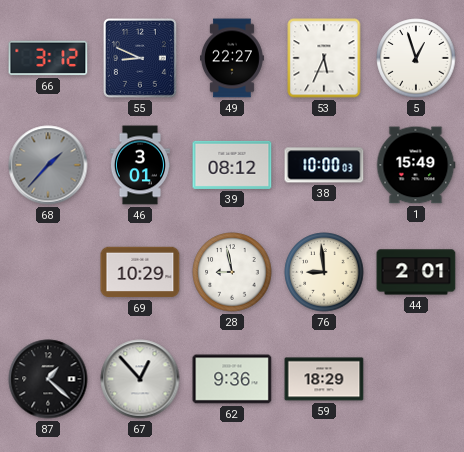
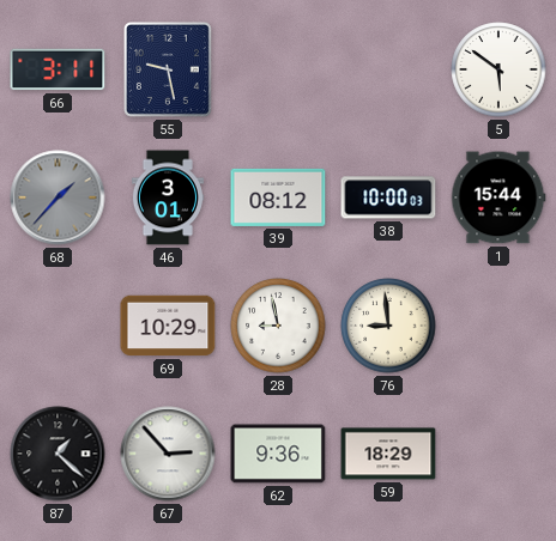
66: 3:12 -> 3:11 (58, 69)
55: 8:49 -> 9:28 (168, 71)
49: 22:27 -> none (233, 58)
53: 5:34 -> none (324, 58)
5: 12:57 -> 5:51 (498, 69)
1: 15:49 -> 15:44 (498, 197)
44: 2:01 -> none (416, 272)
67: 12:53 -> 2:53 (168, 454)
